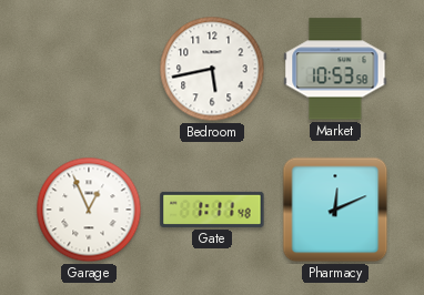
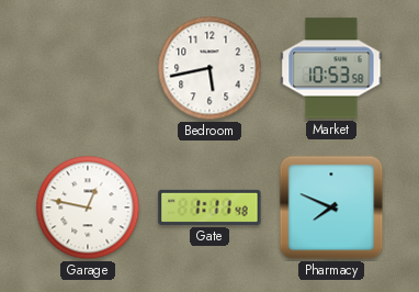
Garage: 12:56 -> 12:47 (88, 207)
Pharmacy: 12:11 -> 7:49 (331, 207)
